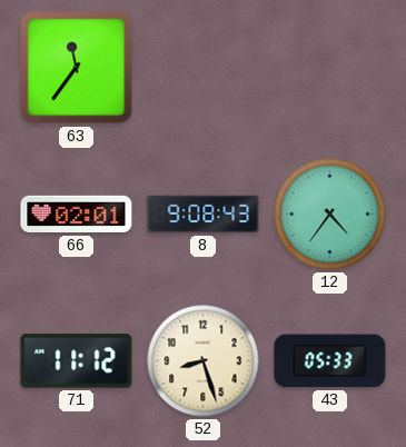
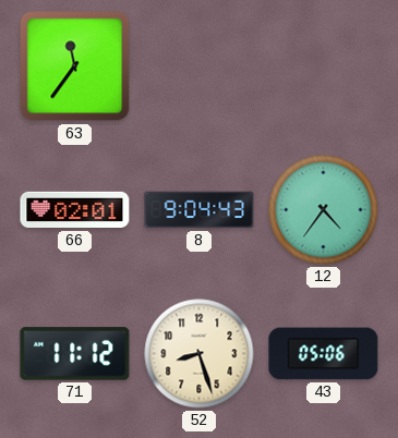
8: 9:08 -> 9:04 (200, 210)
43: 05:33 -> 05:06 (324, 354)
